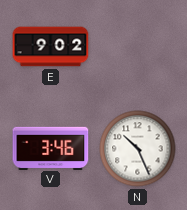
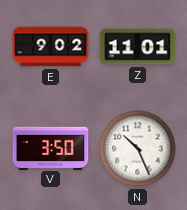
Z: none -> 11:01 (138, 47)
V: 3:46 -> 3:50 (51, 148)
